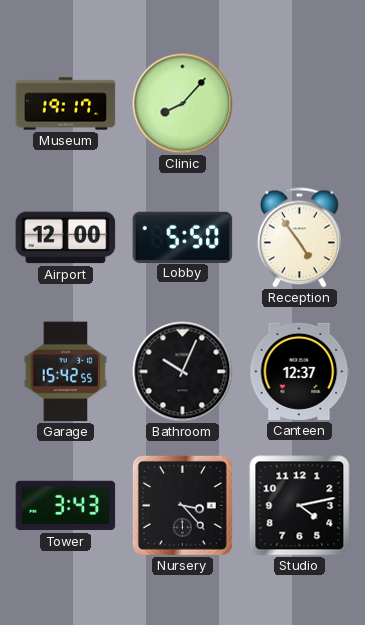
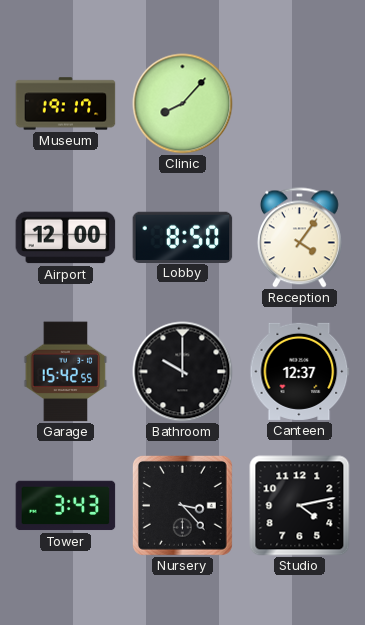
Lobby: 5:50 -> 8:50 (183, 237)
Reception: 4:54 -> 4:06 (299, 238)
Bathroom: 10:04 -> 10:00 (183, 372)
